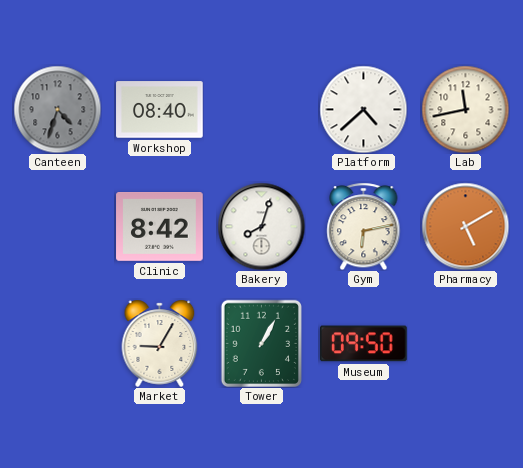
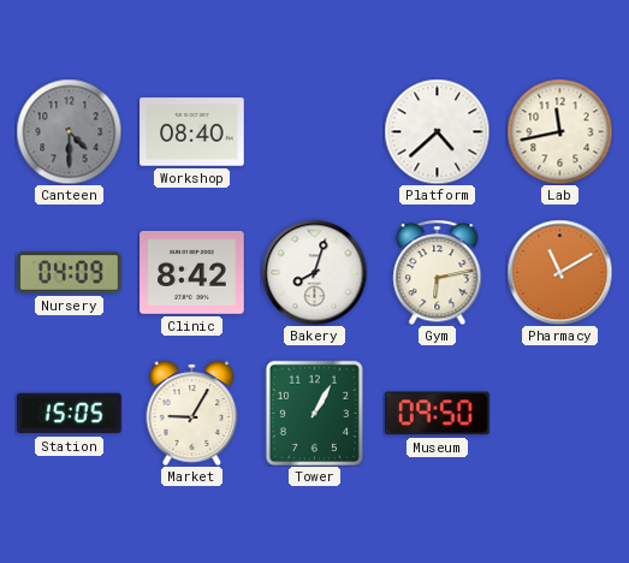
Canteen: 4:33 -> 4:30 (69, 131)
Nursery: none -> 04:09 (70, 273)
Pharmacy: 5:10 -> 11:10 (559, 272)
Station: none -> 15:05 (70, 414)
